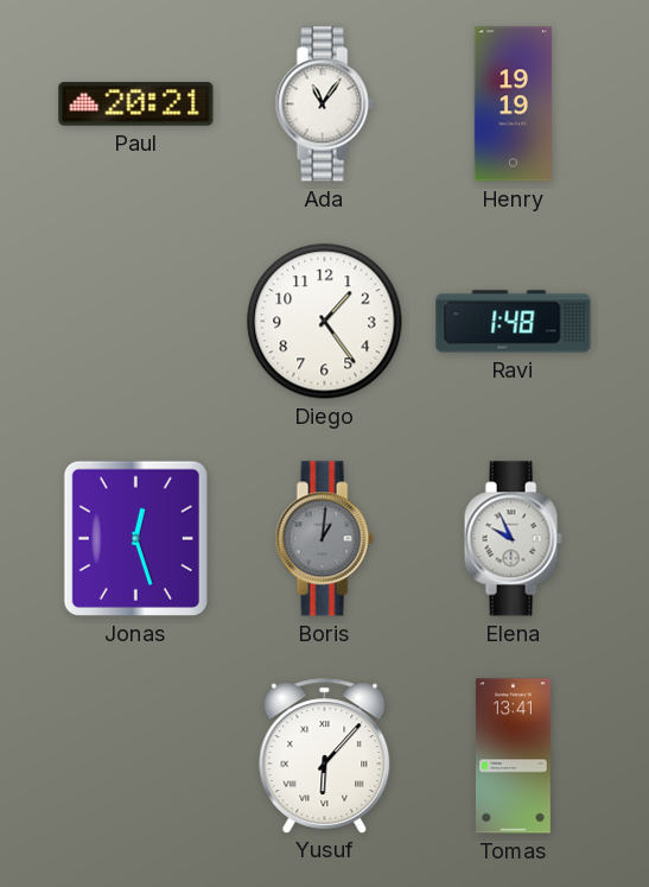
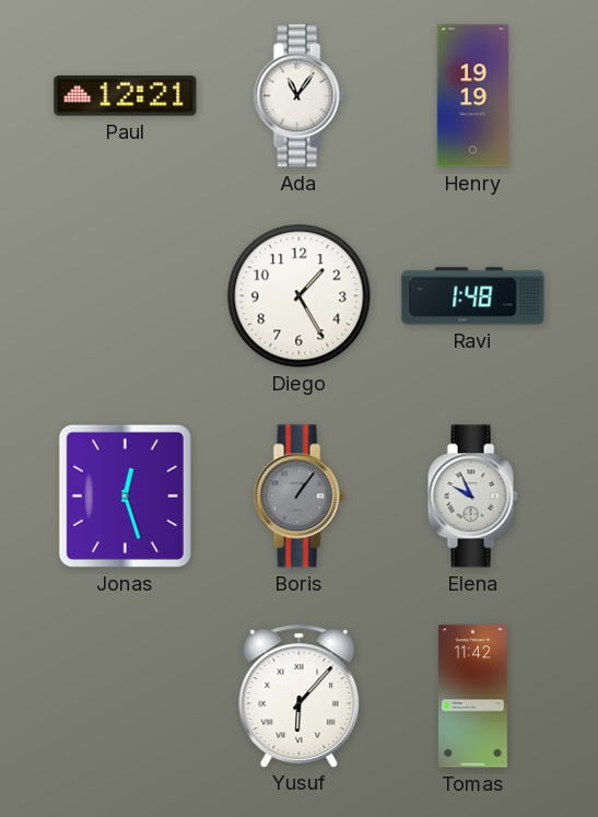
Paul: 20:21 -> 12:21 (126, 96)
Diego: 1:24 -> 1:25 (300, 296)
Boris: 1:01 -> 1:06 (298, 497)
Tomas: 13:41 -> 11:42 (472, 697)
